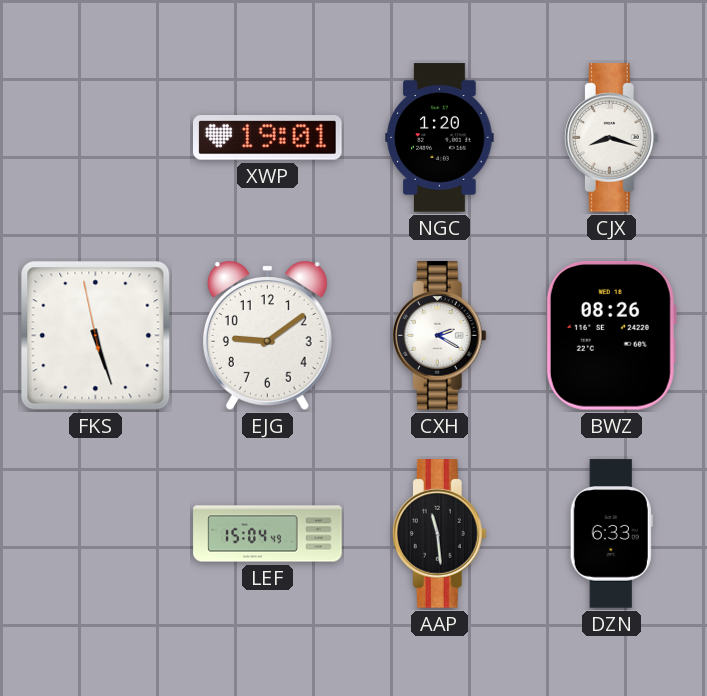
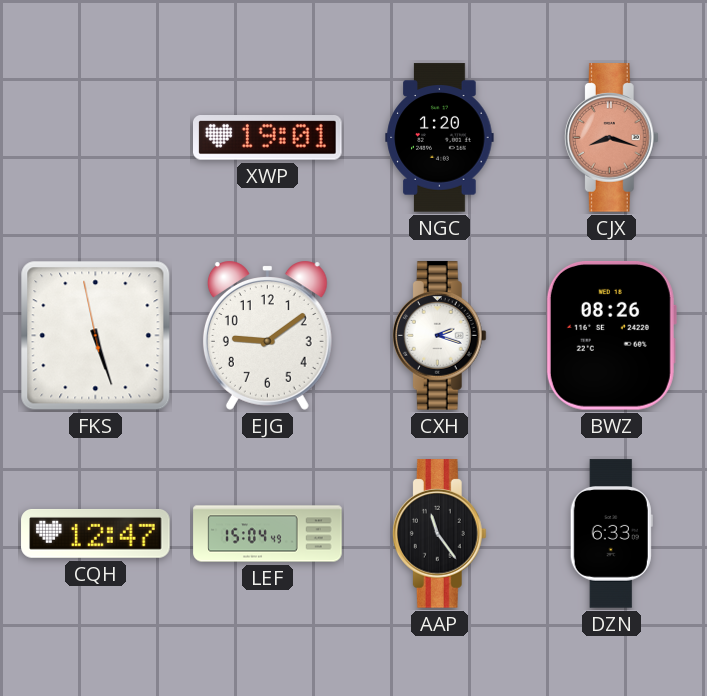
CJX dial: white -> salmon (611, 138)
CXH: 2:20 -> 2:18 (439, 336)
CQH: none -> 12:47 (96, 533)
AAP: 11:29 -> 11:24 (439, 534)
